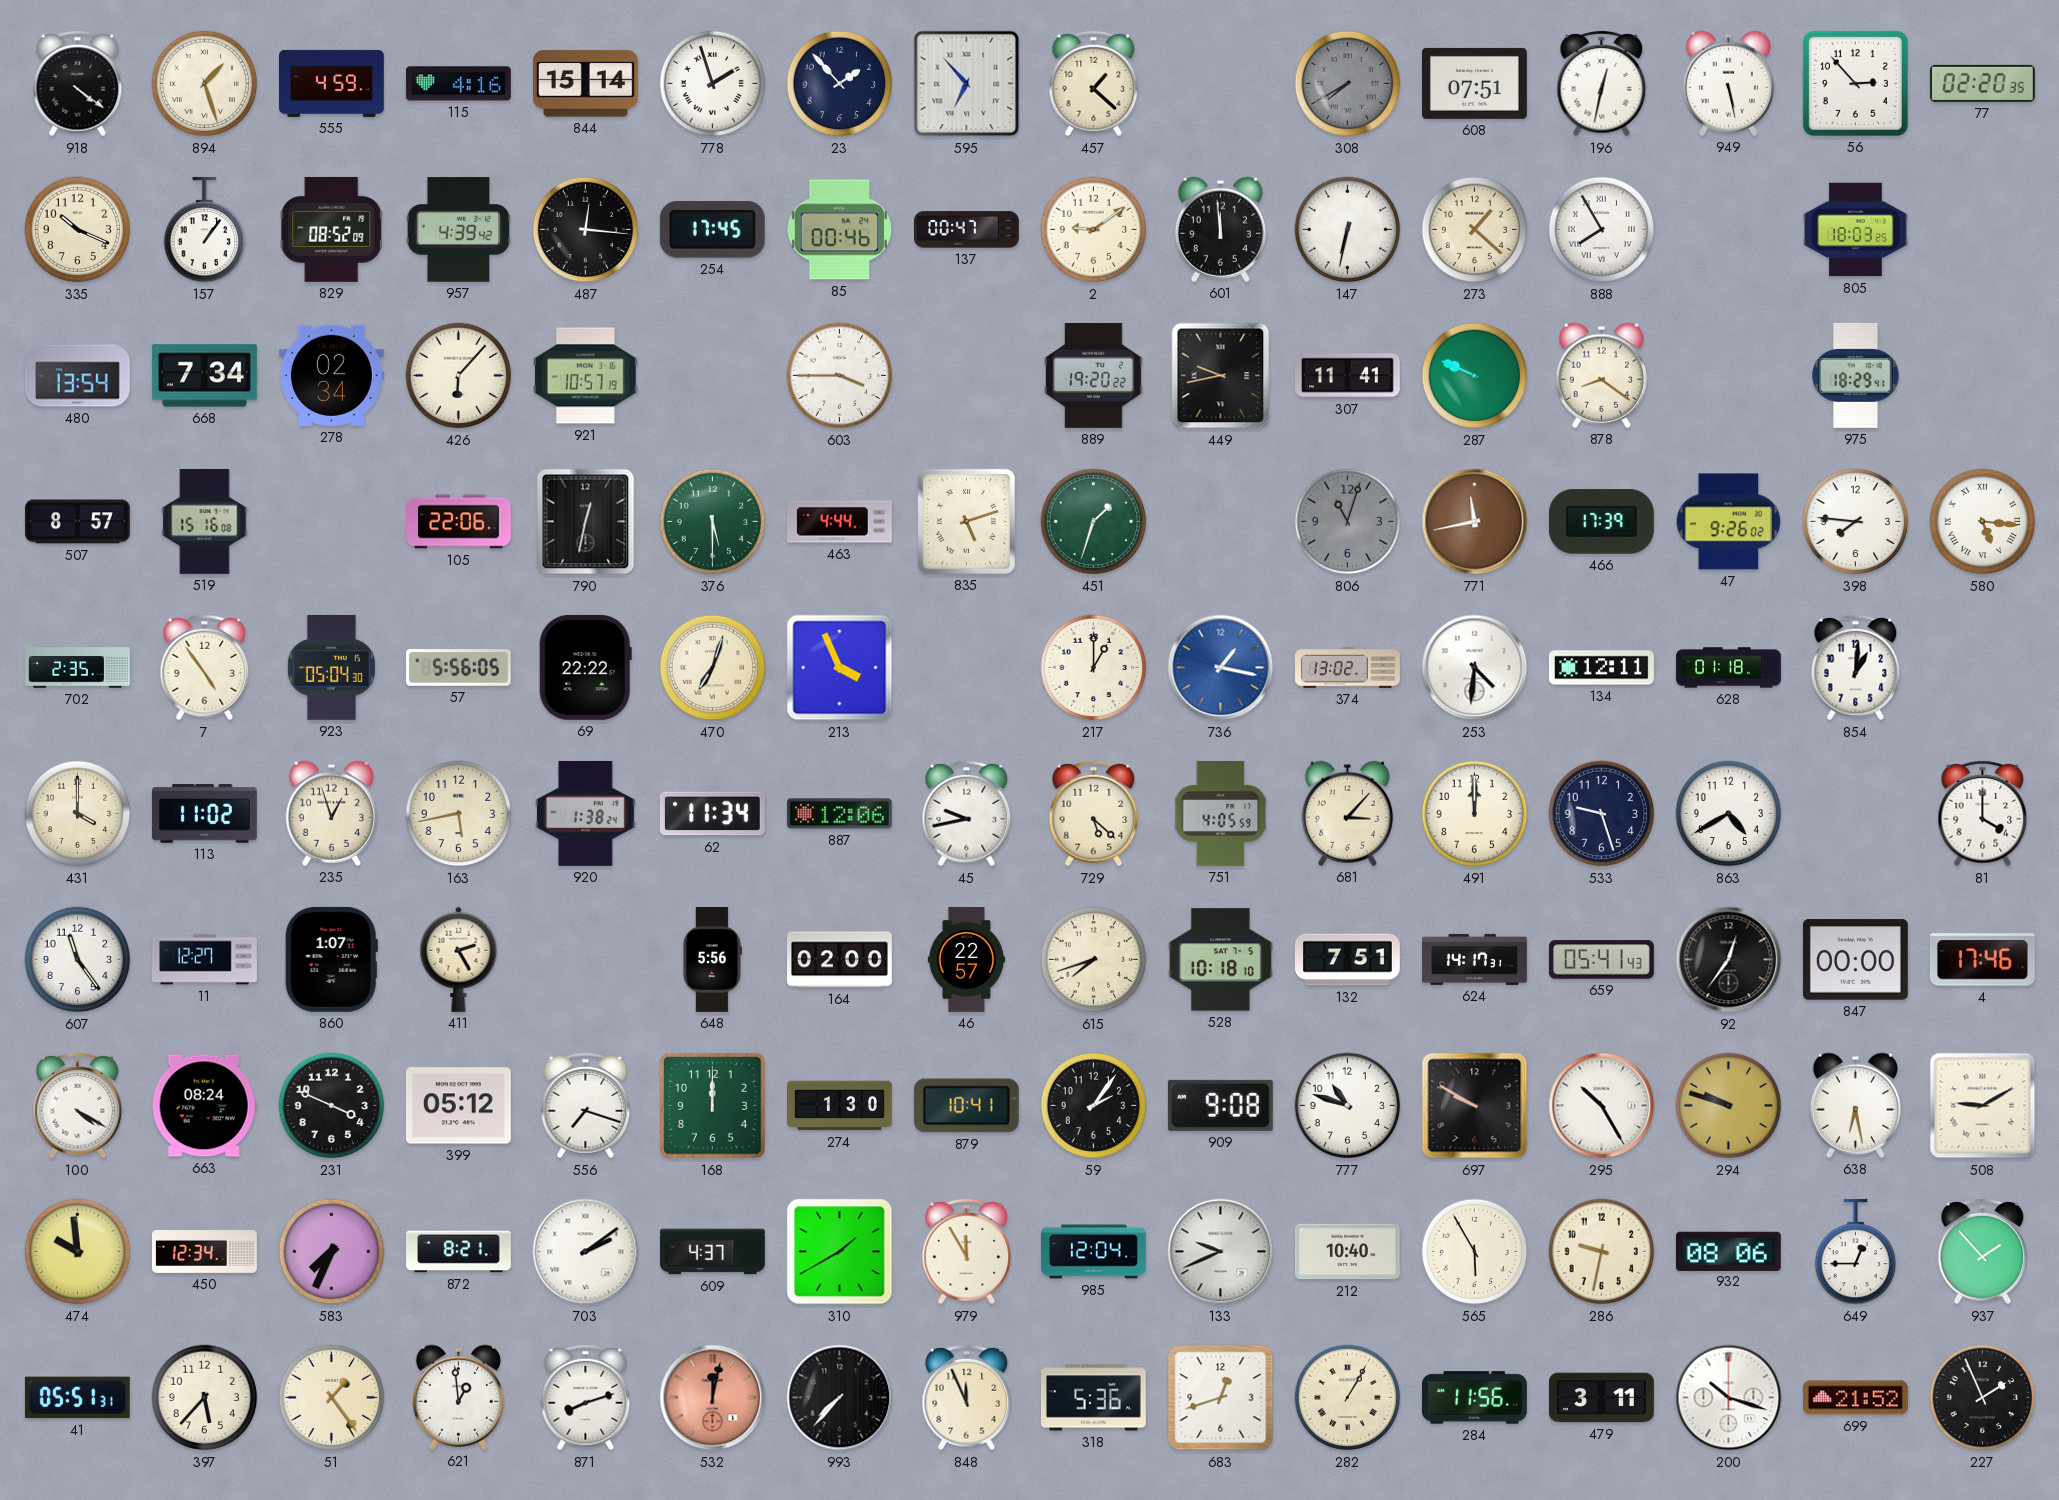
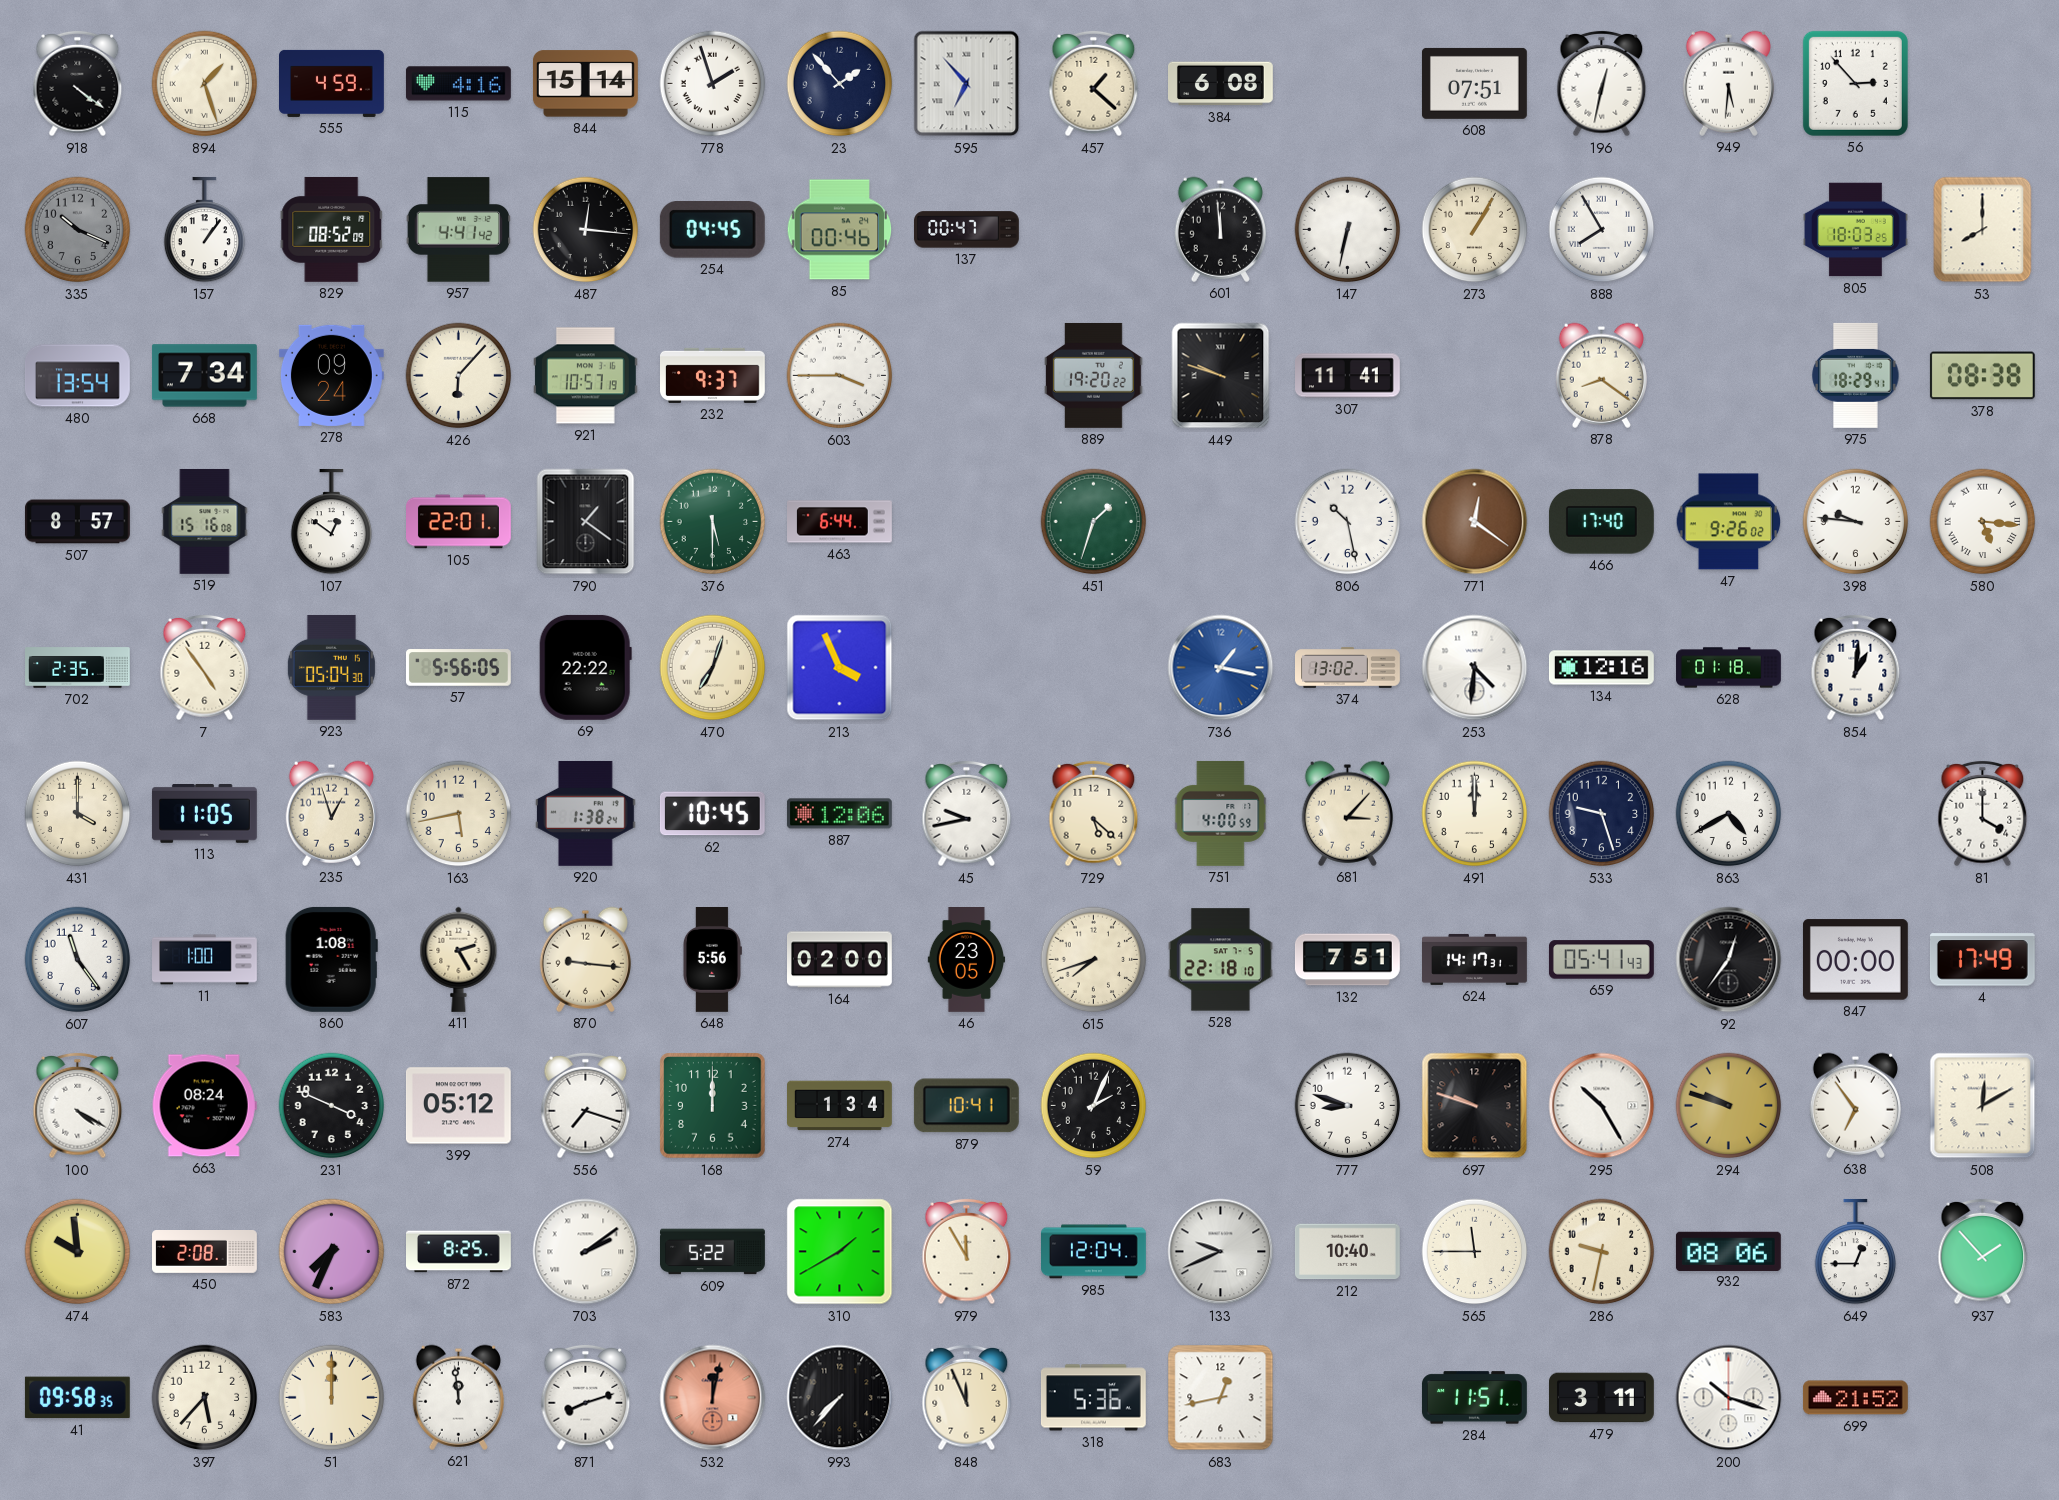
384: none -> 6:08 (1221, 84)
308: 7:40 -> none (1348, 84)
949: 5:28 -> 5:31 (1728, 83)
77: 02:20 -> none (1982, 83)
335 dial: cream -> grey (78, 230)
957: 4:39 -> 4:41 (459, 230)
254: 17:45 -> 04:45 (712, 230)
2: 9:09 -> none (1094, 230)
273: 1:22 -> 1:05 (1475, 230)
53: none -> 8:00 (1983, 230)
278: 02:34 -> 09:24 (331, 375)
232: none -> 9:37 (713, 375)
449: 9:43 -> 9:48 (1221, 376)
287: 9:49 -> none (1475, 376)
378: none -> 08:38 (1982, 376)
107: none -> 12:51 (332, 522)
105: 22:06 -> 22:01 (459, 522)
790: 12:32 -> 1:21 (586, 522)
463: 4:44 -> 6:44 (840, 522)
835: 5:12 -> none (966, 521)
806: 11:03 -> 10:28 (1348, 522)
806 dial: grey -> white (1348, 522)
771: 11:43 -> 12:21 (1475, 522)
466: 17:39 -> 17:40 (1601, 522)
398: 7:46 -> 9:46 (1856, 522)
217: 1:00 -> none (1094, 668)
134: 12:11 -> 12:16 (1602, 668)
113: 11:02 -> 11:05 (204, 814)
62: 11:34 -> 10:45 (712, 814)
751: 4:05 -> 4:00 (1221, 813)
11: 12:27 -> 1:00 (205, 960)
860: 1:07 -> 1:08 (331, 959)
870: none -> 9:16 (585, 959)
46: 22:57 -> 23:05 (967, 960)
528: 10:18 -> 22:18 (1220, 960)
4: 17:46 -> 17:49 (1982, 960)
274: 1:30 -> 1:34 (840, 1106)
59: 2:06 -> 2:04 (1094, 1106)
909: 9:08 -> none (1220, 1105)
777: 10:48 -> 8:48 (1348, 1106)
697: 9:50 -> 9:48 (1475, 1106)
638: 6:28 -> 6:54 (1855, 1105)
508: 9:10 -> 12:10 (1983, 1106)
450: 12:34 -> 2:08 (205, 1252)
872: 8:21 -> 8:25 (459, 1252)
609: 4:37 -> 5:22 (713, 1252)
565: 5:55 -> 11:45 (1475, 1252)
41: 05:51 -> 09:58 (77, 1398)
51: 1:24 -> 12:00 (332, 1398)
621: 12:59 -> 11:59 (458, 1397)
683: 12:42 -> 12:43 (1221, 1398)
282: 1:05 -> none (1348, 1398)
284: 11:56 -> 11:51 (1474, 1398)
227: 1:56 -> none (1983, 1398)
